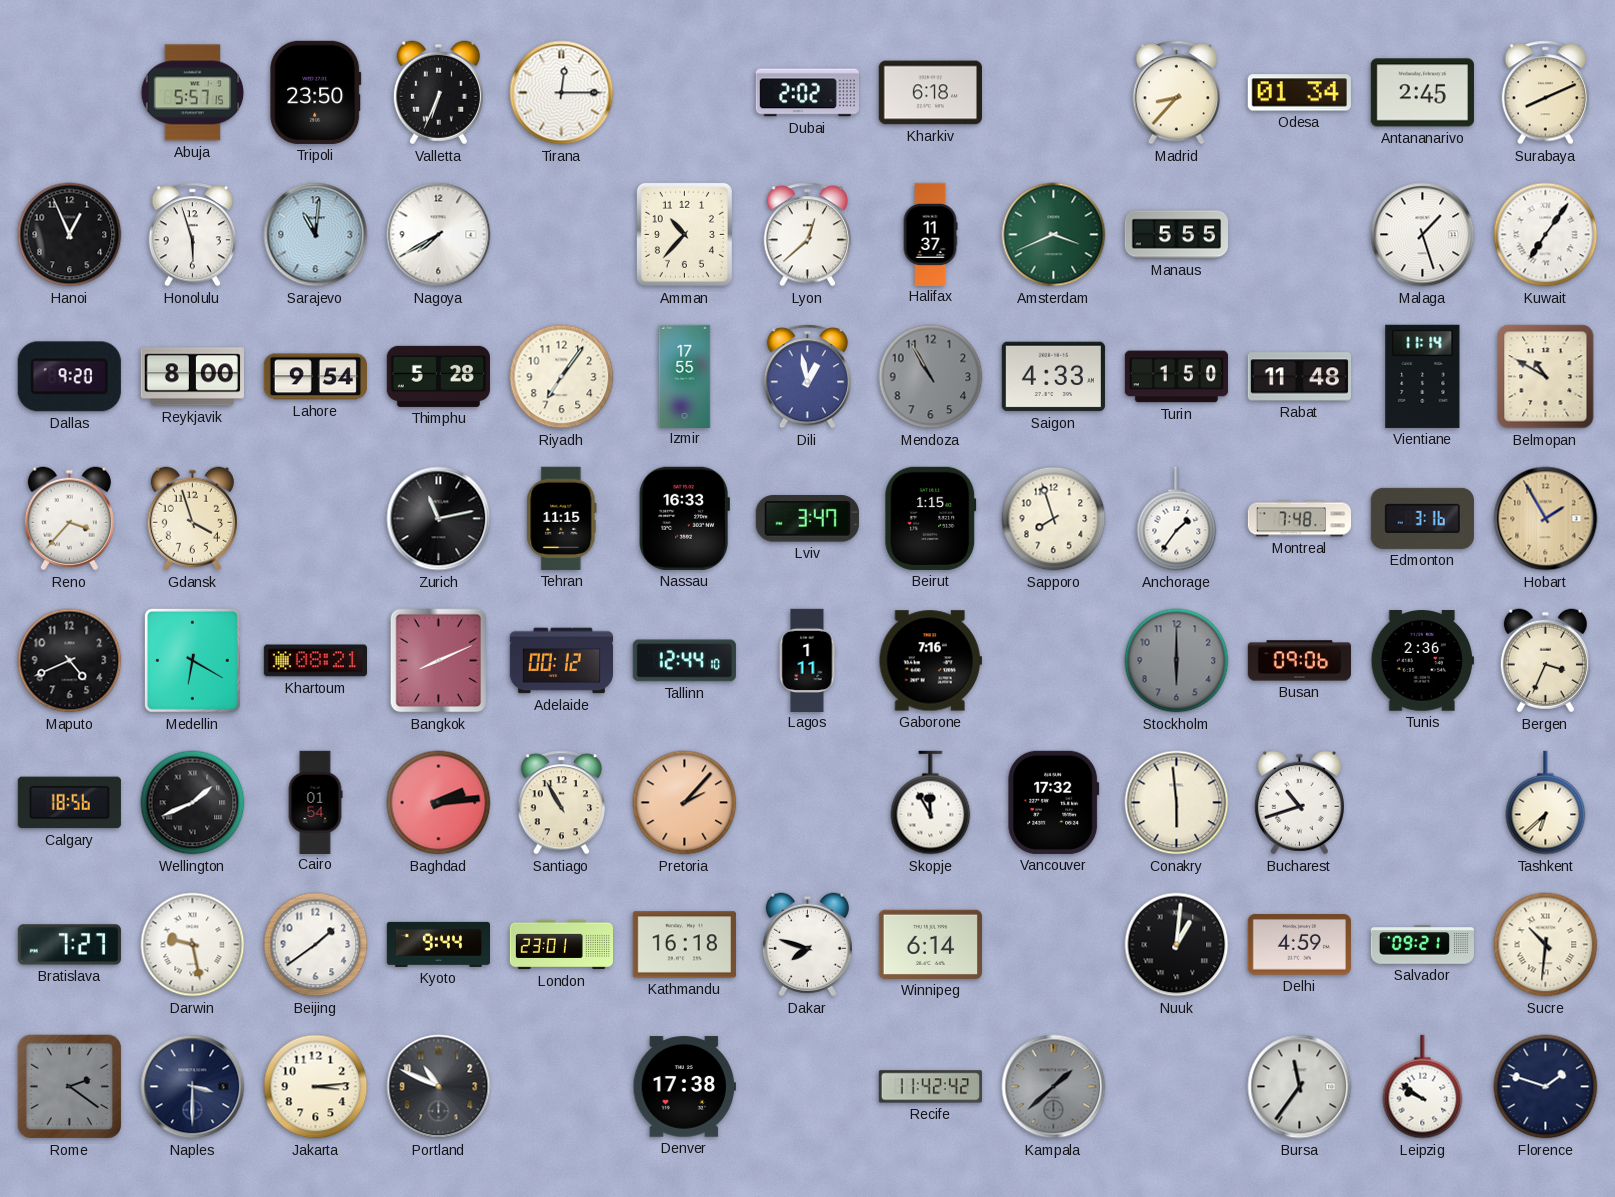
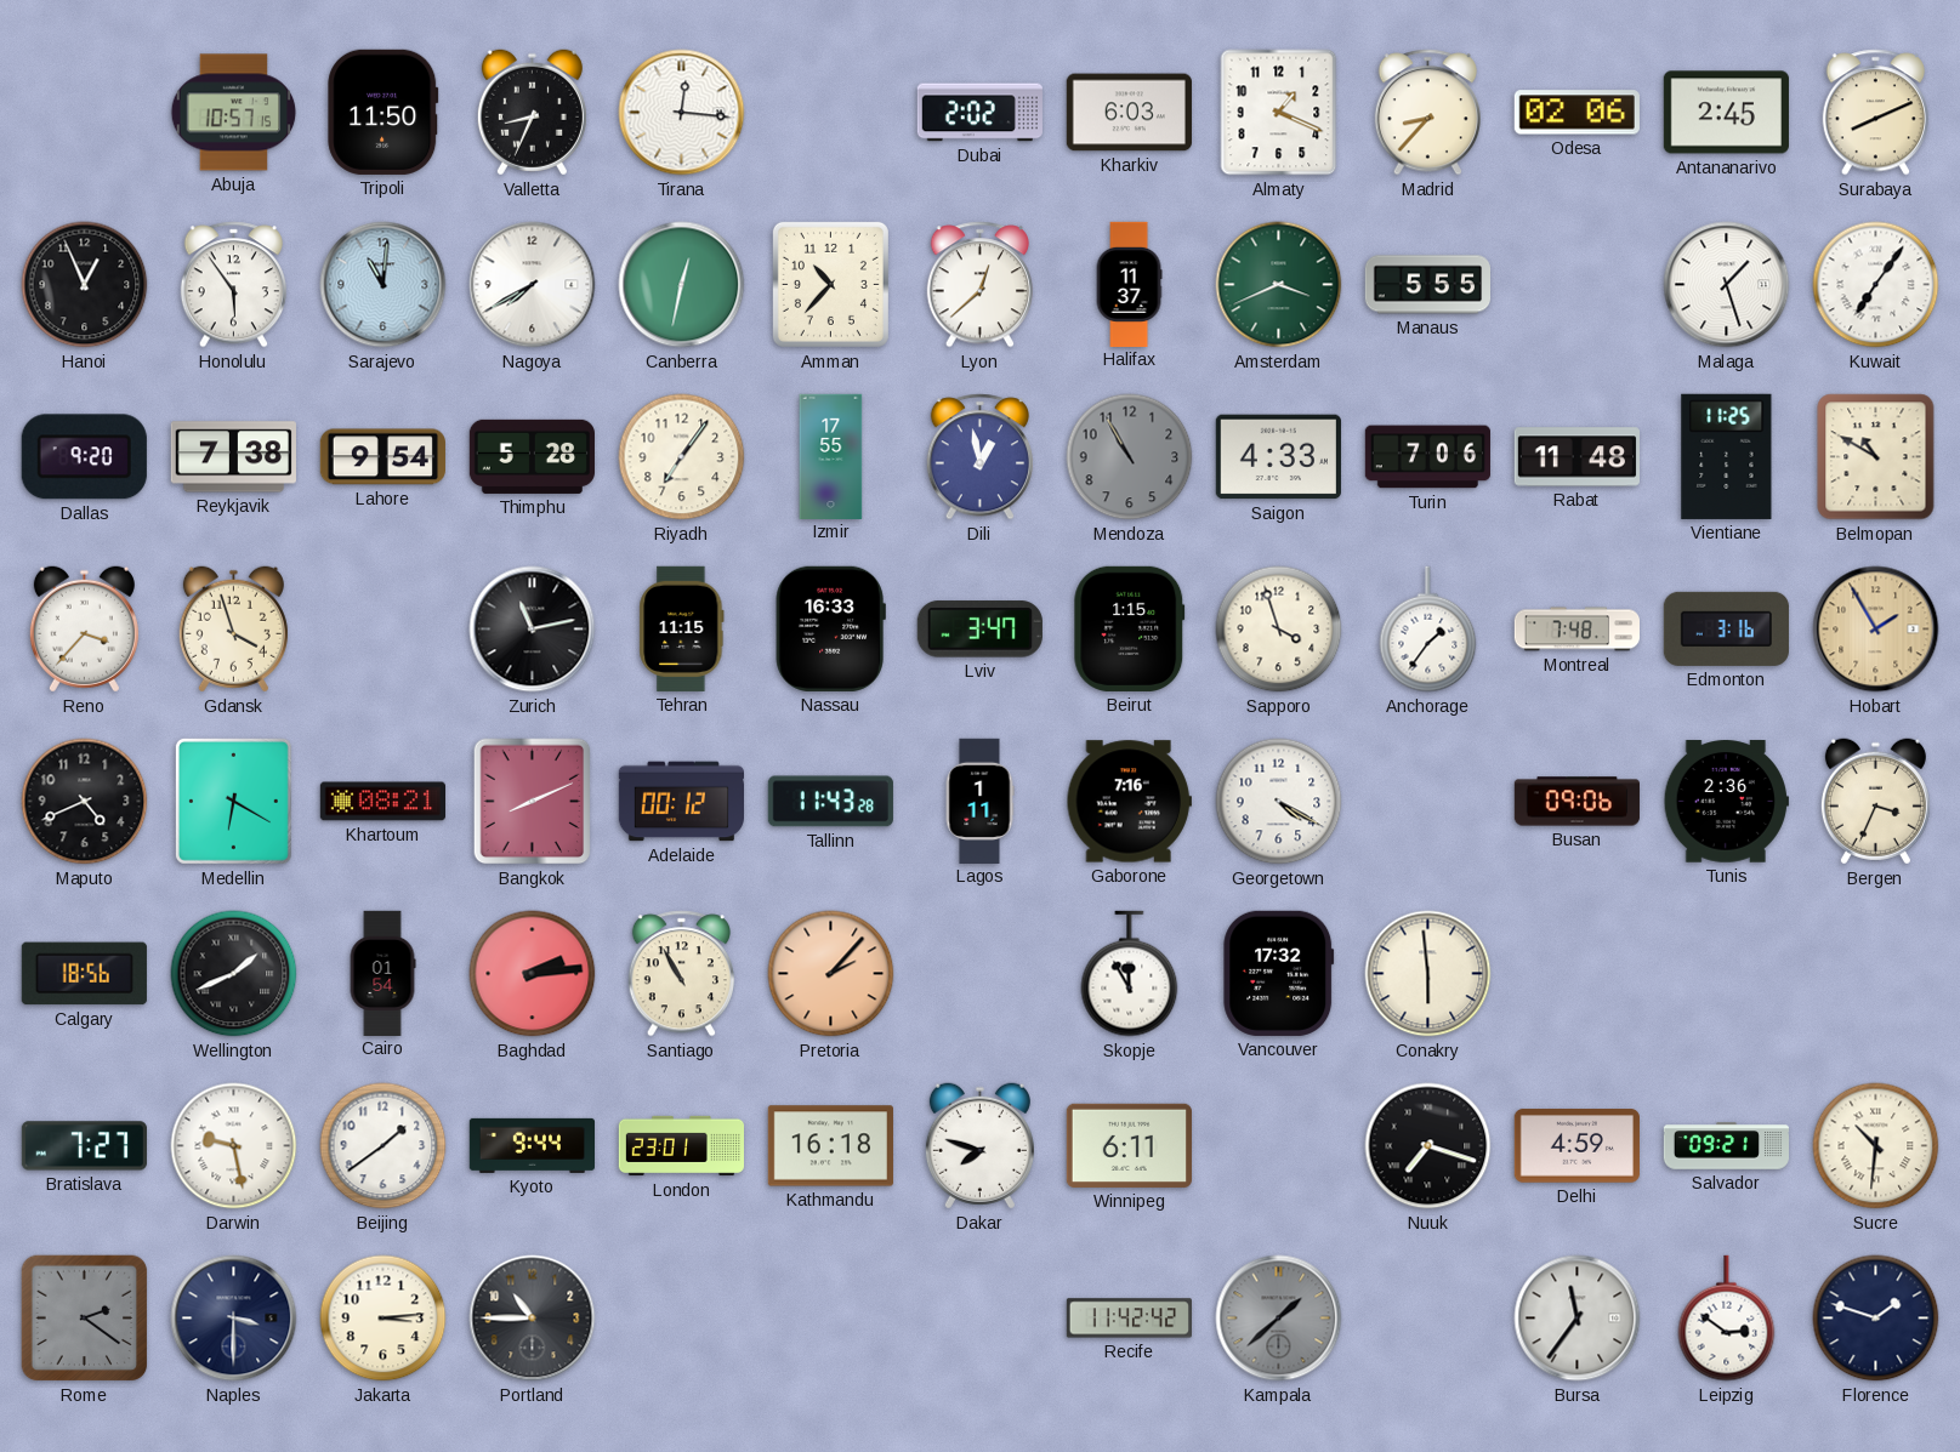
Abuja: 5:57 -> 10:57 (234, 113)
Tripoli: 23:50 -> 11:50 (384, 112)
Valletta: 6:34 -> 8:34 (532, 113)
Tirana: 12:15 -> 12:16 (682, 113)
Kharkiv: 6:18 -> 6:03 (1129, 113)
Almaty: none -> 1:19 (1279, 113)
Odesa: 01:34 -> 02:06 (1576, 113)
Honolulu: 5:57 -> 5:54 (233, 285)
Canberra: none -> 12:32 (682, 285)
Reykjavik: 8:00 -> 7:38 (233, 457)
Turin: 1:50 -> 7:06 (1427, 457)
Vientiane: 11:14 -> 11:25 (1727, 456)
Sapporo: 7:57 -> 3:57 (1279, 630)
Tallinn: 12:44 -> 11:43 (830, 802)
Georgetown: none -> 4:20 (1279, 802)
Stockholm: 6:00 -> none (1177, 661)
Bucharest: 10:42 -> none (1299, 803)
Tashkent: 6:38 -> none (1546, 803)
Winnipeg: 6:14 -> 6:11 (1129, 1145)
Nuuk: 1:01 -> 7:18 (1428, 1146)
Portland: 10:49 -> 10:45 (533, 1319)
Denver: 17:38 -> none (684, 1087)
Leipzig: 9:51 -> 2:51 (1727, 1319)
